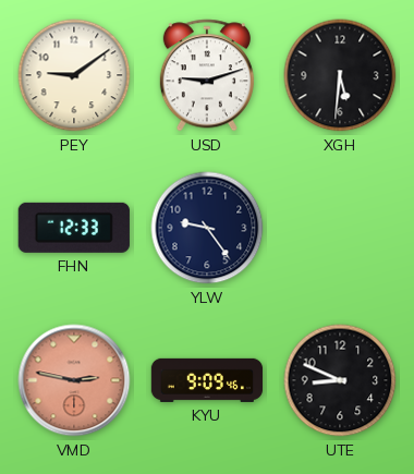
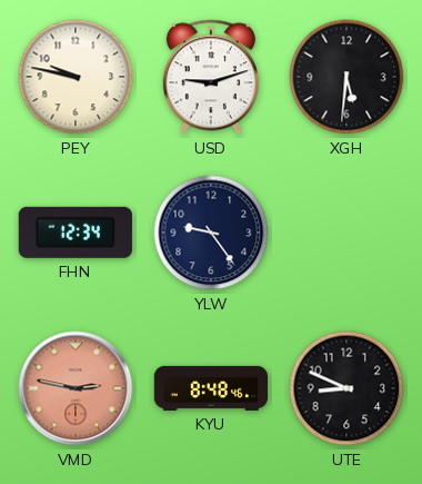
PEY: 9:09 -> 9:47 (76, 77)
FHN: 12:33 -> 12:34 (76, 233)
KYU: 9:09 -> 8:48 (211, 388)
